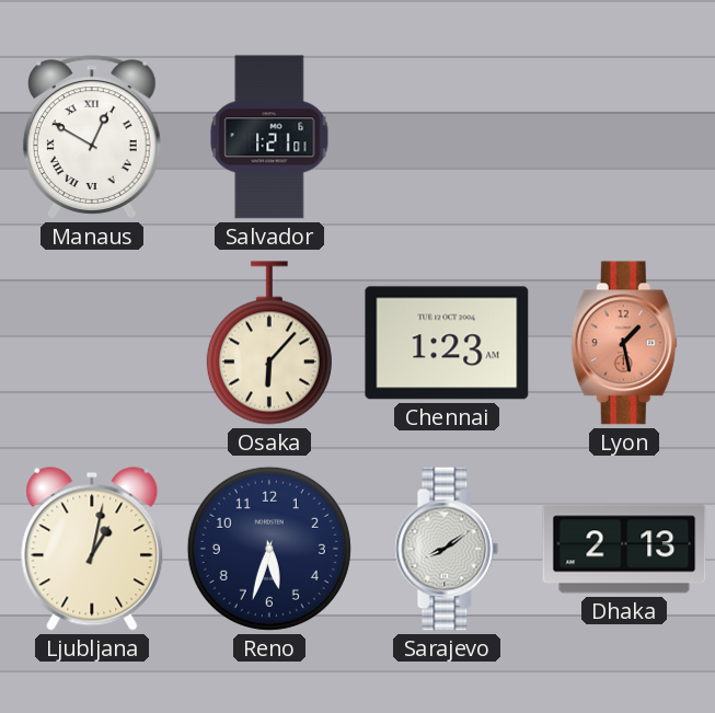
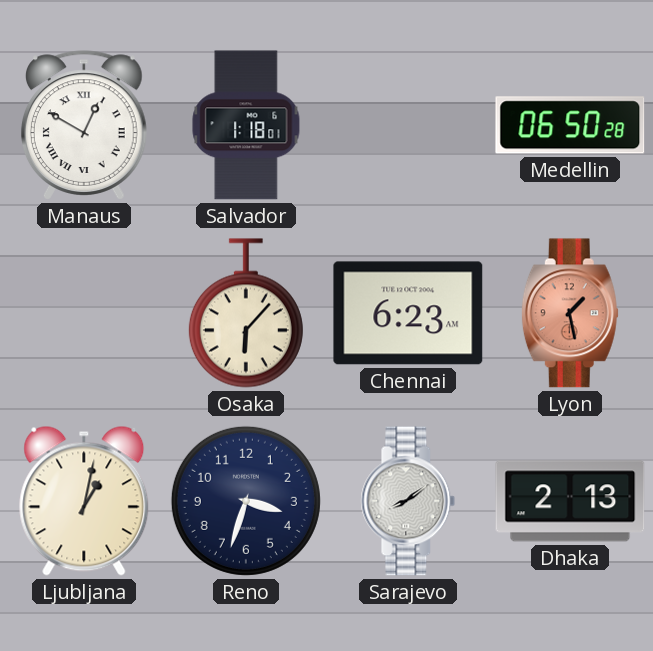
Salvador: 1:21 -> 1:18 (246, 125)
Medellin: none -> 06:50 (570, 125)
Chennai: 1:23 -> 6:23 (408, 313)
Reno: 5:33 -> 3:33 (246, 501)
